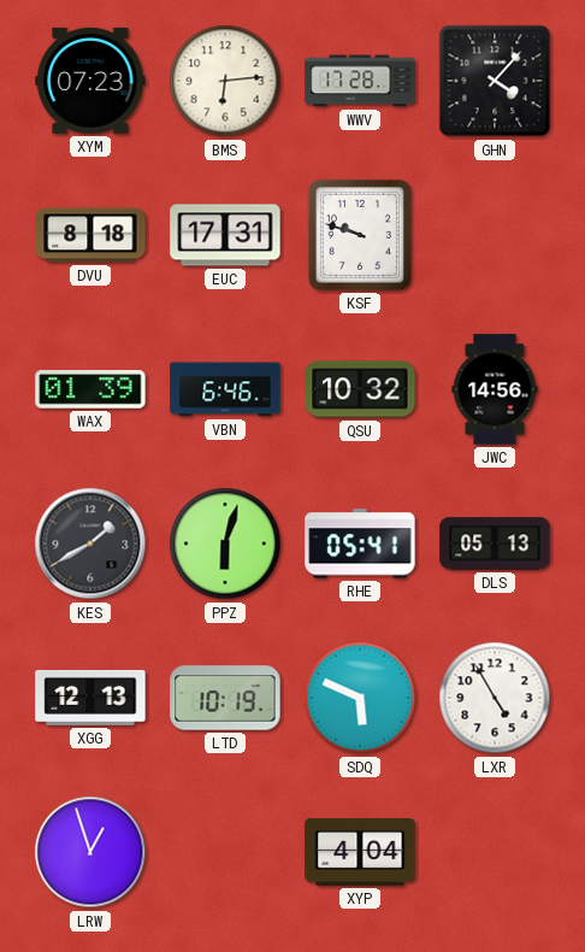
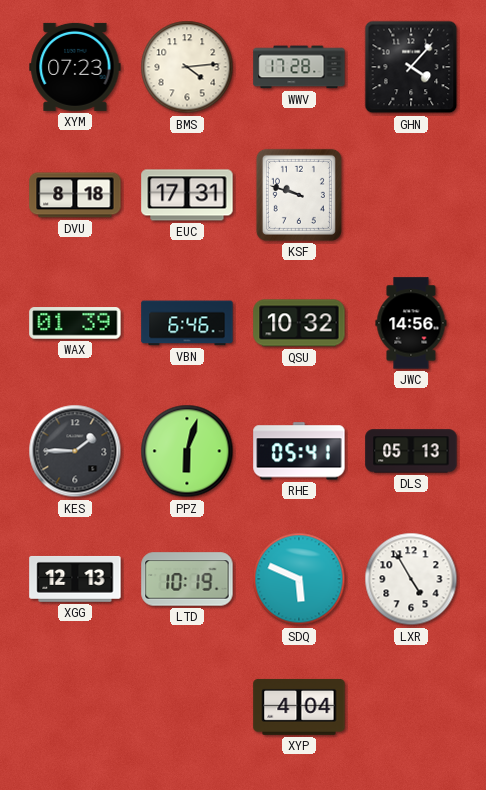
BMS: 6:14 -> 4:14 (187, 67)
KES: 1:40 -> 1:45 (75, 451)
LRW: 12:57 -> none (90, 852)
